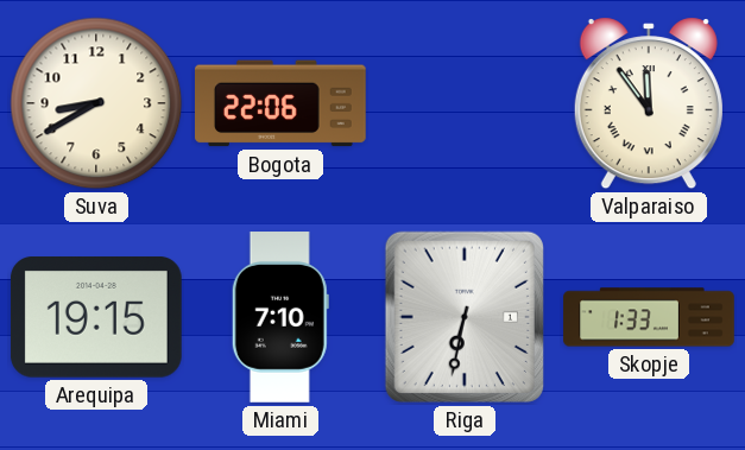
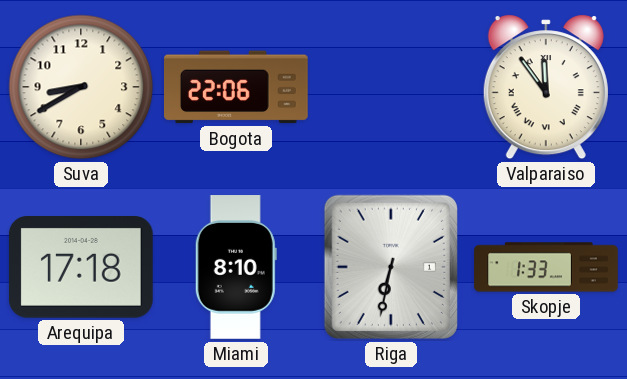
Arequipa: 19:15 -> 17:18 (81, 268)
Miami: 7:10 -> 8:10 (236, 267)
